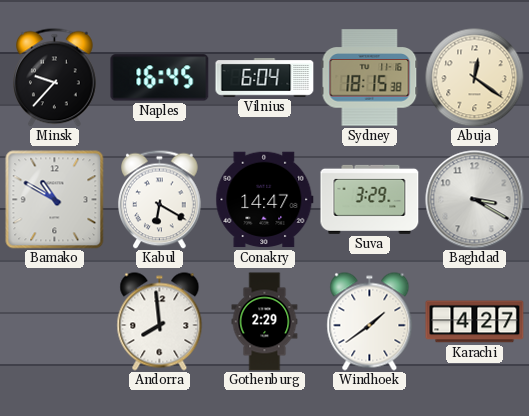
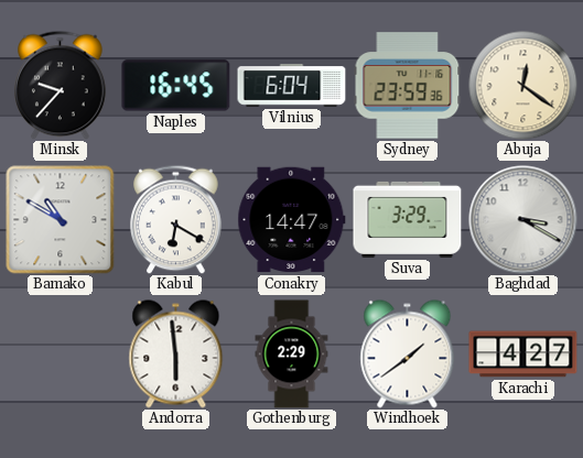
Sydney: 18:15 -> 23:59 (408, 86)
Andorra: 7:59 -> 5:59 (176, 355)
